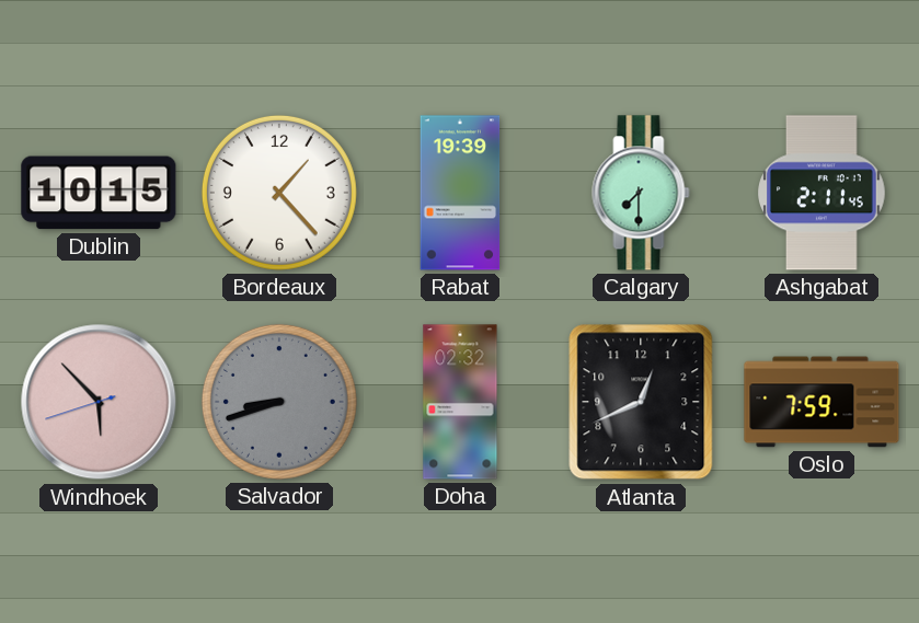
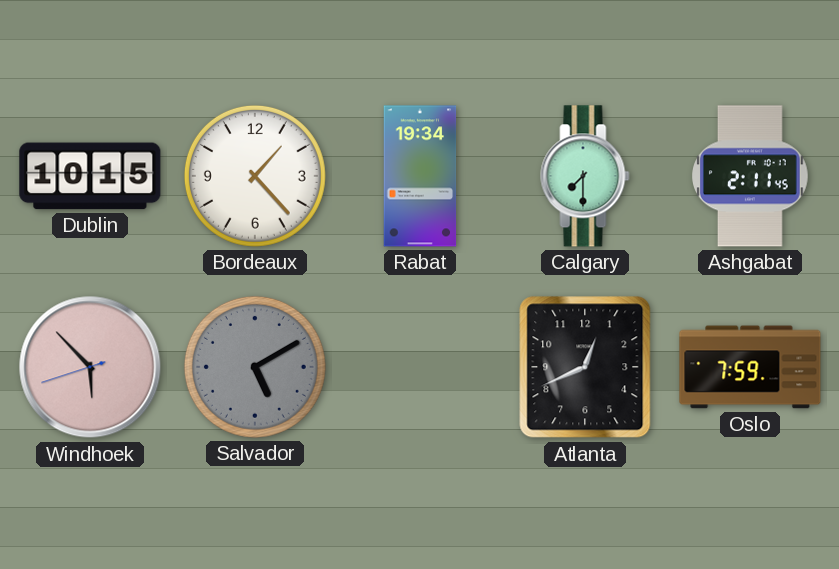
Rabat: 19:39 -> 19:34 (420, 176)
Salvador: 8:42 -> 5:10 (255, 367)
Doha: 02:32 -> none (460, 402)
